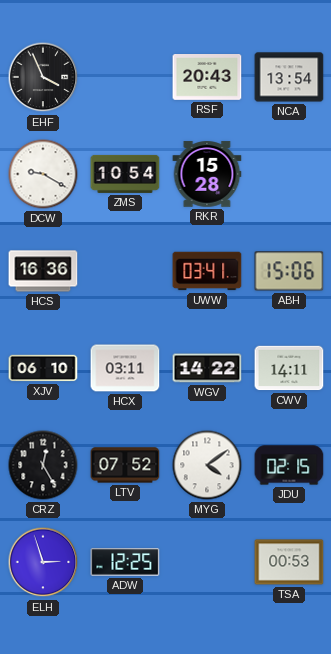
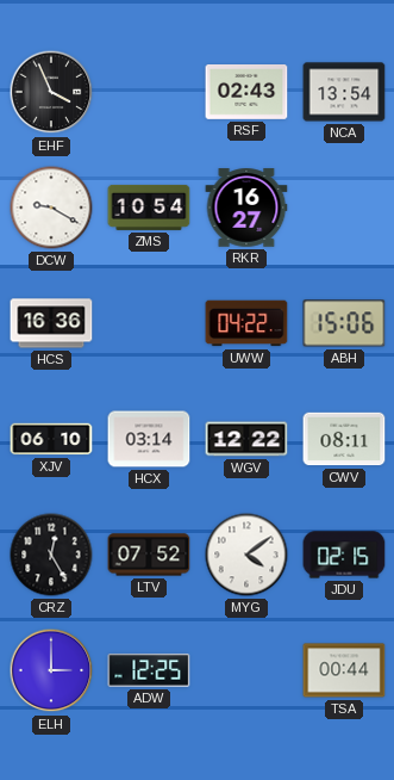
RSF: 20:43 -> 02:43 (246, 93)
RKR: 15:28 -> 16:27 (246, 208)
UWW: 03:41 -> 04:22 (246, 323)
HCX: 03:11 -> 03:14 (149, 439)
WGV: 14:22 -> 12:22 (246, 439)
CWV: 14:11 -> 08:11 (344, 439)
ELH: 2:57 -> 3:00 (51, 670)
TSA: 00:53 -> 00:44 (344, 670)
